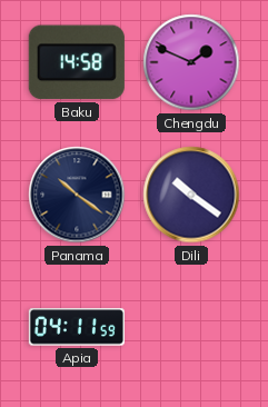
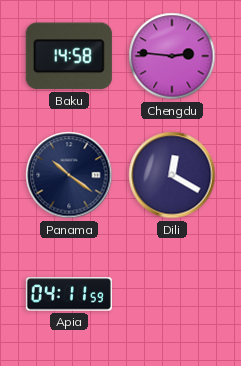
Chengdu: 1:49 -> 2:46 (172, 56)
Dili: 10:21 -> 12:20 (172, 175)
